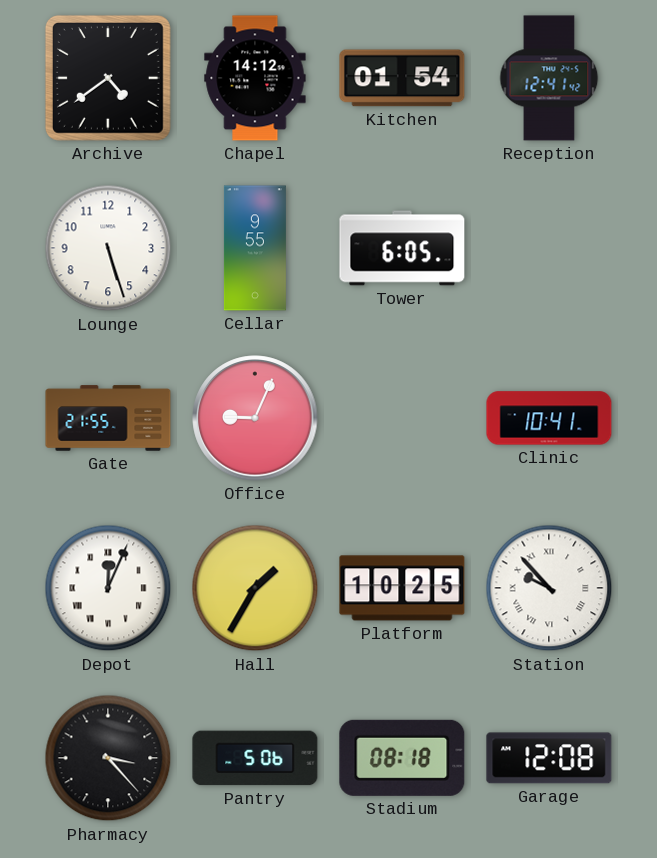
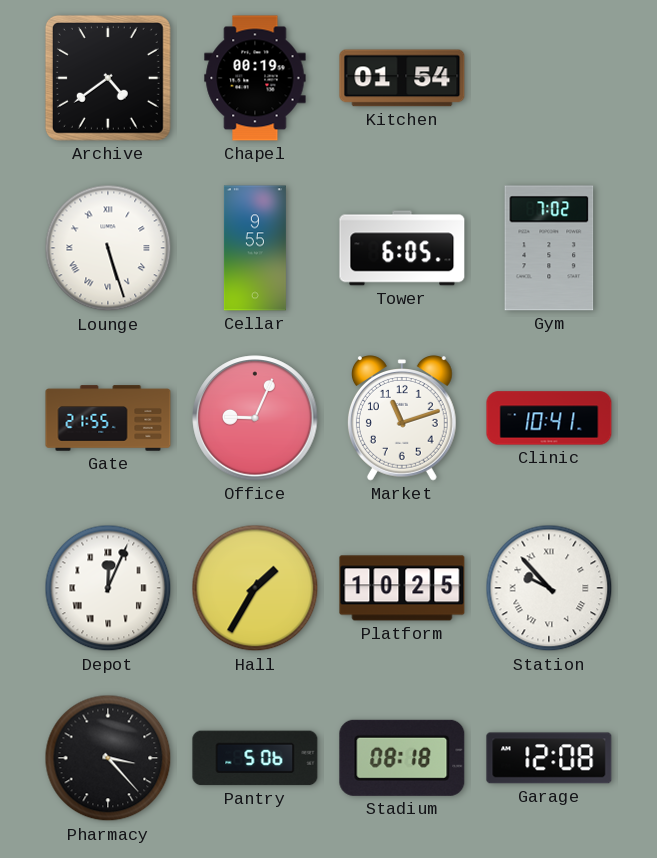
Chapel: 14:12 -> 00:19 (255, 78)
Reception: 12:41 -> none (549, 78)
Lounge numerals: Arabic -> Roman (108, 248)
Gym: none -> 7:02 (549, 248)
Market: none -> 11:12 (402, 418)
